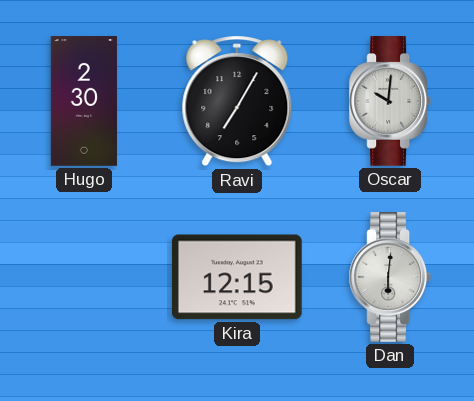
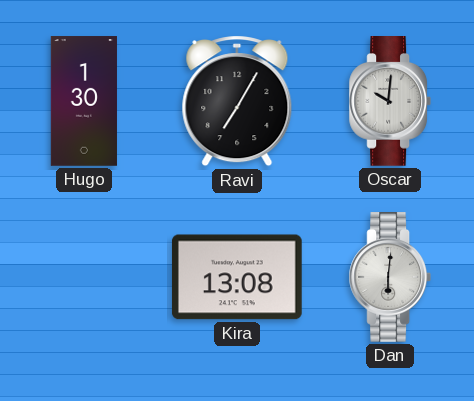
Hugo: 2:30 -> 1:30 (84, 101)
Kira: 12:15 -> 13:08 (237, 277)
